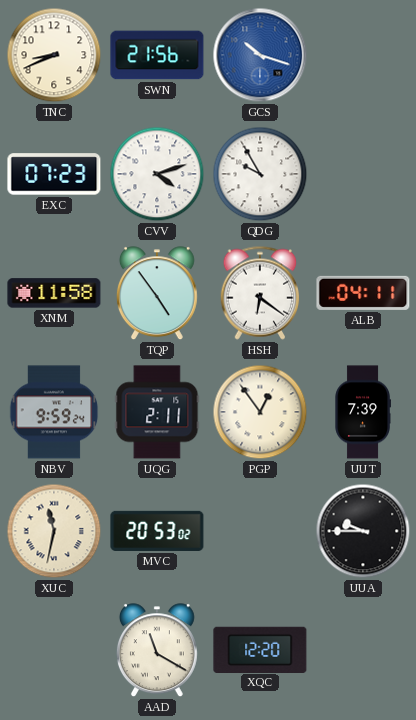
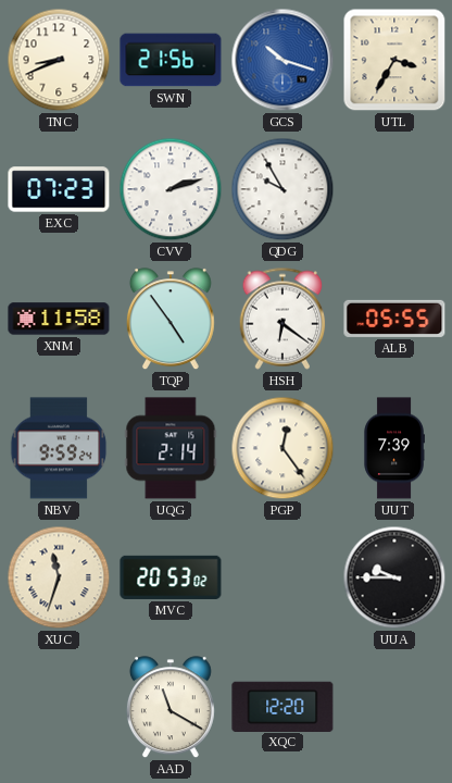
UTL: none -> 3:35 (394, 60)
CVV: 4:12 -> 2:12 (171, 189)
ALB: 04:11 -> 05:55 (394, 319)
UQG: 2:11 -> 2:14 (171, 448)
PGP: 12:54 -> 12:24 (282, 448)
XUC: 11:32 -> 11:33 (59, 577)
